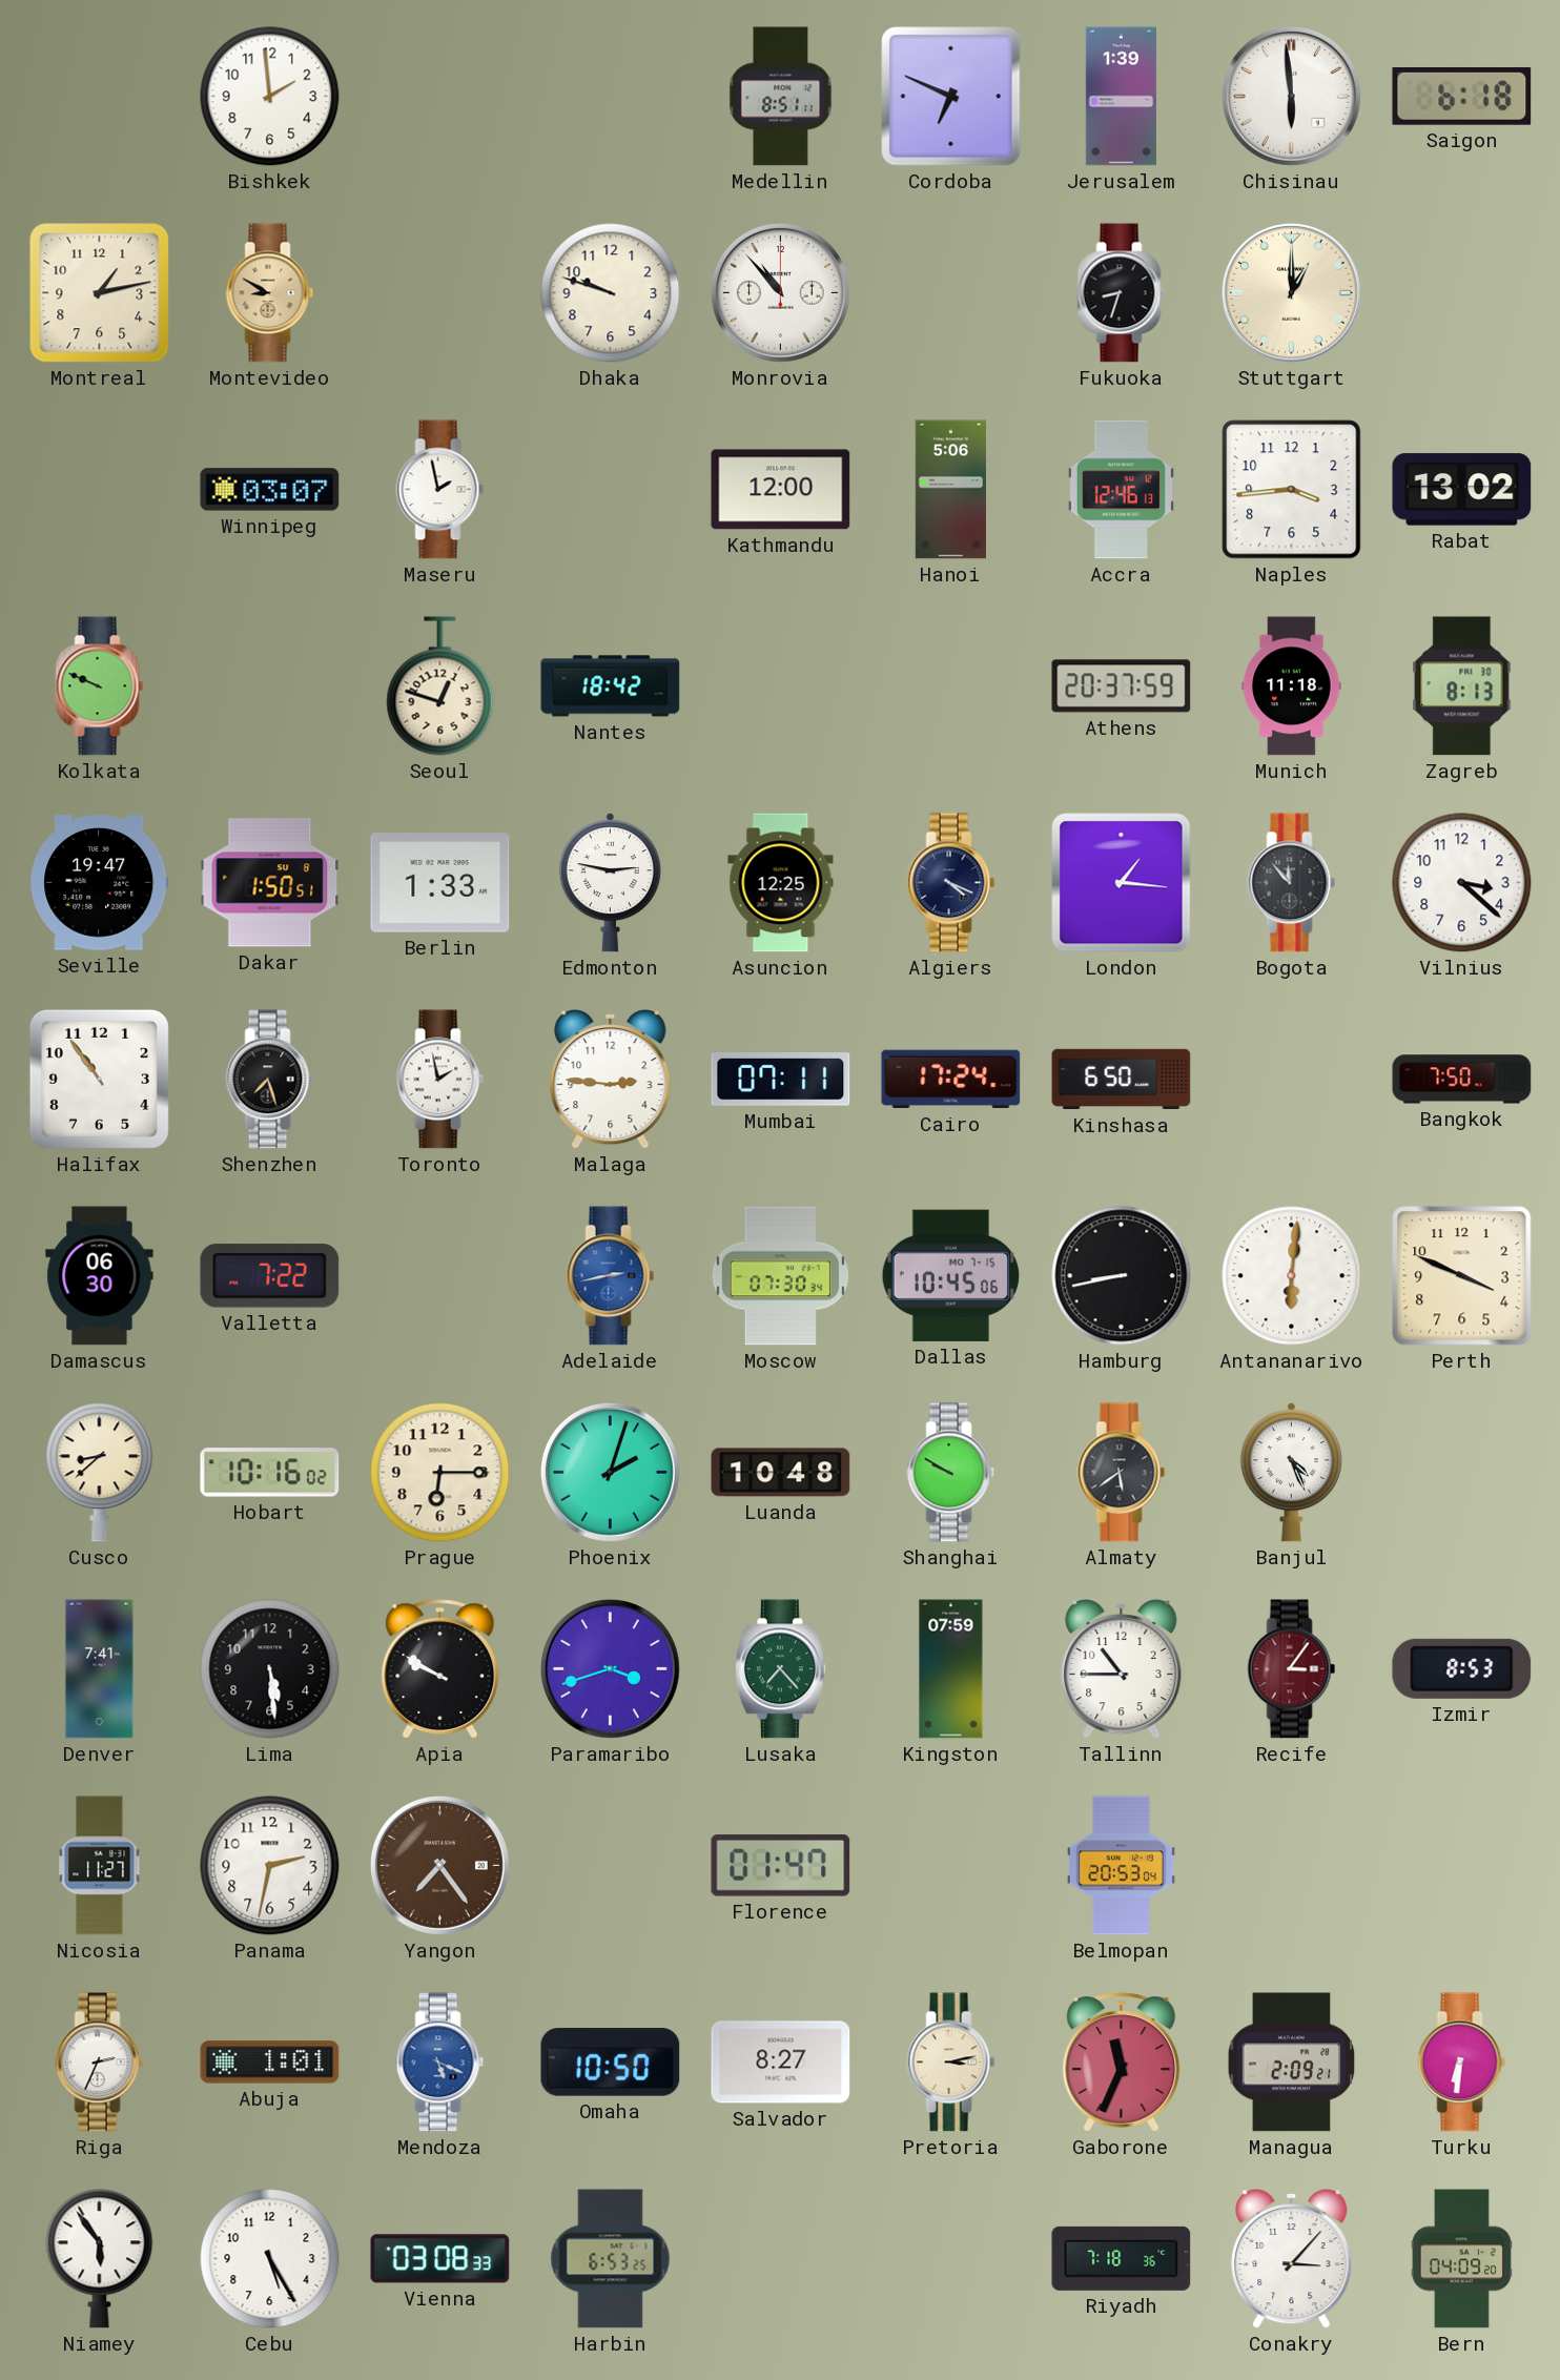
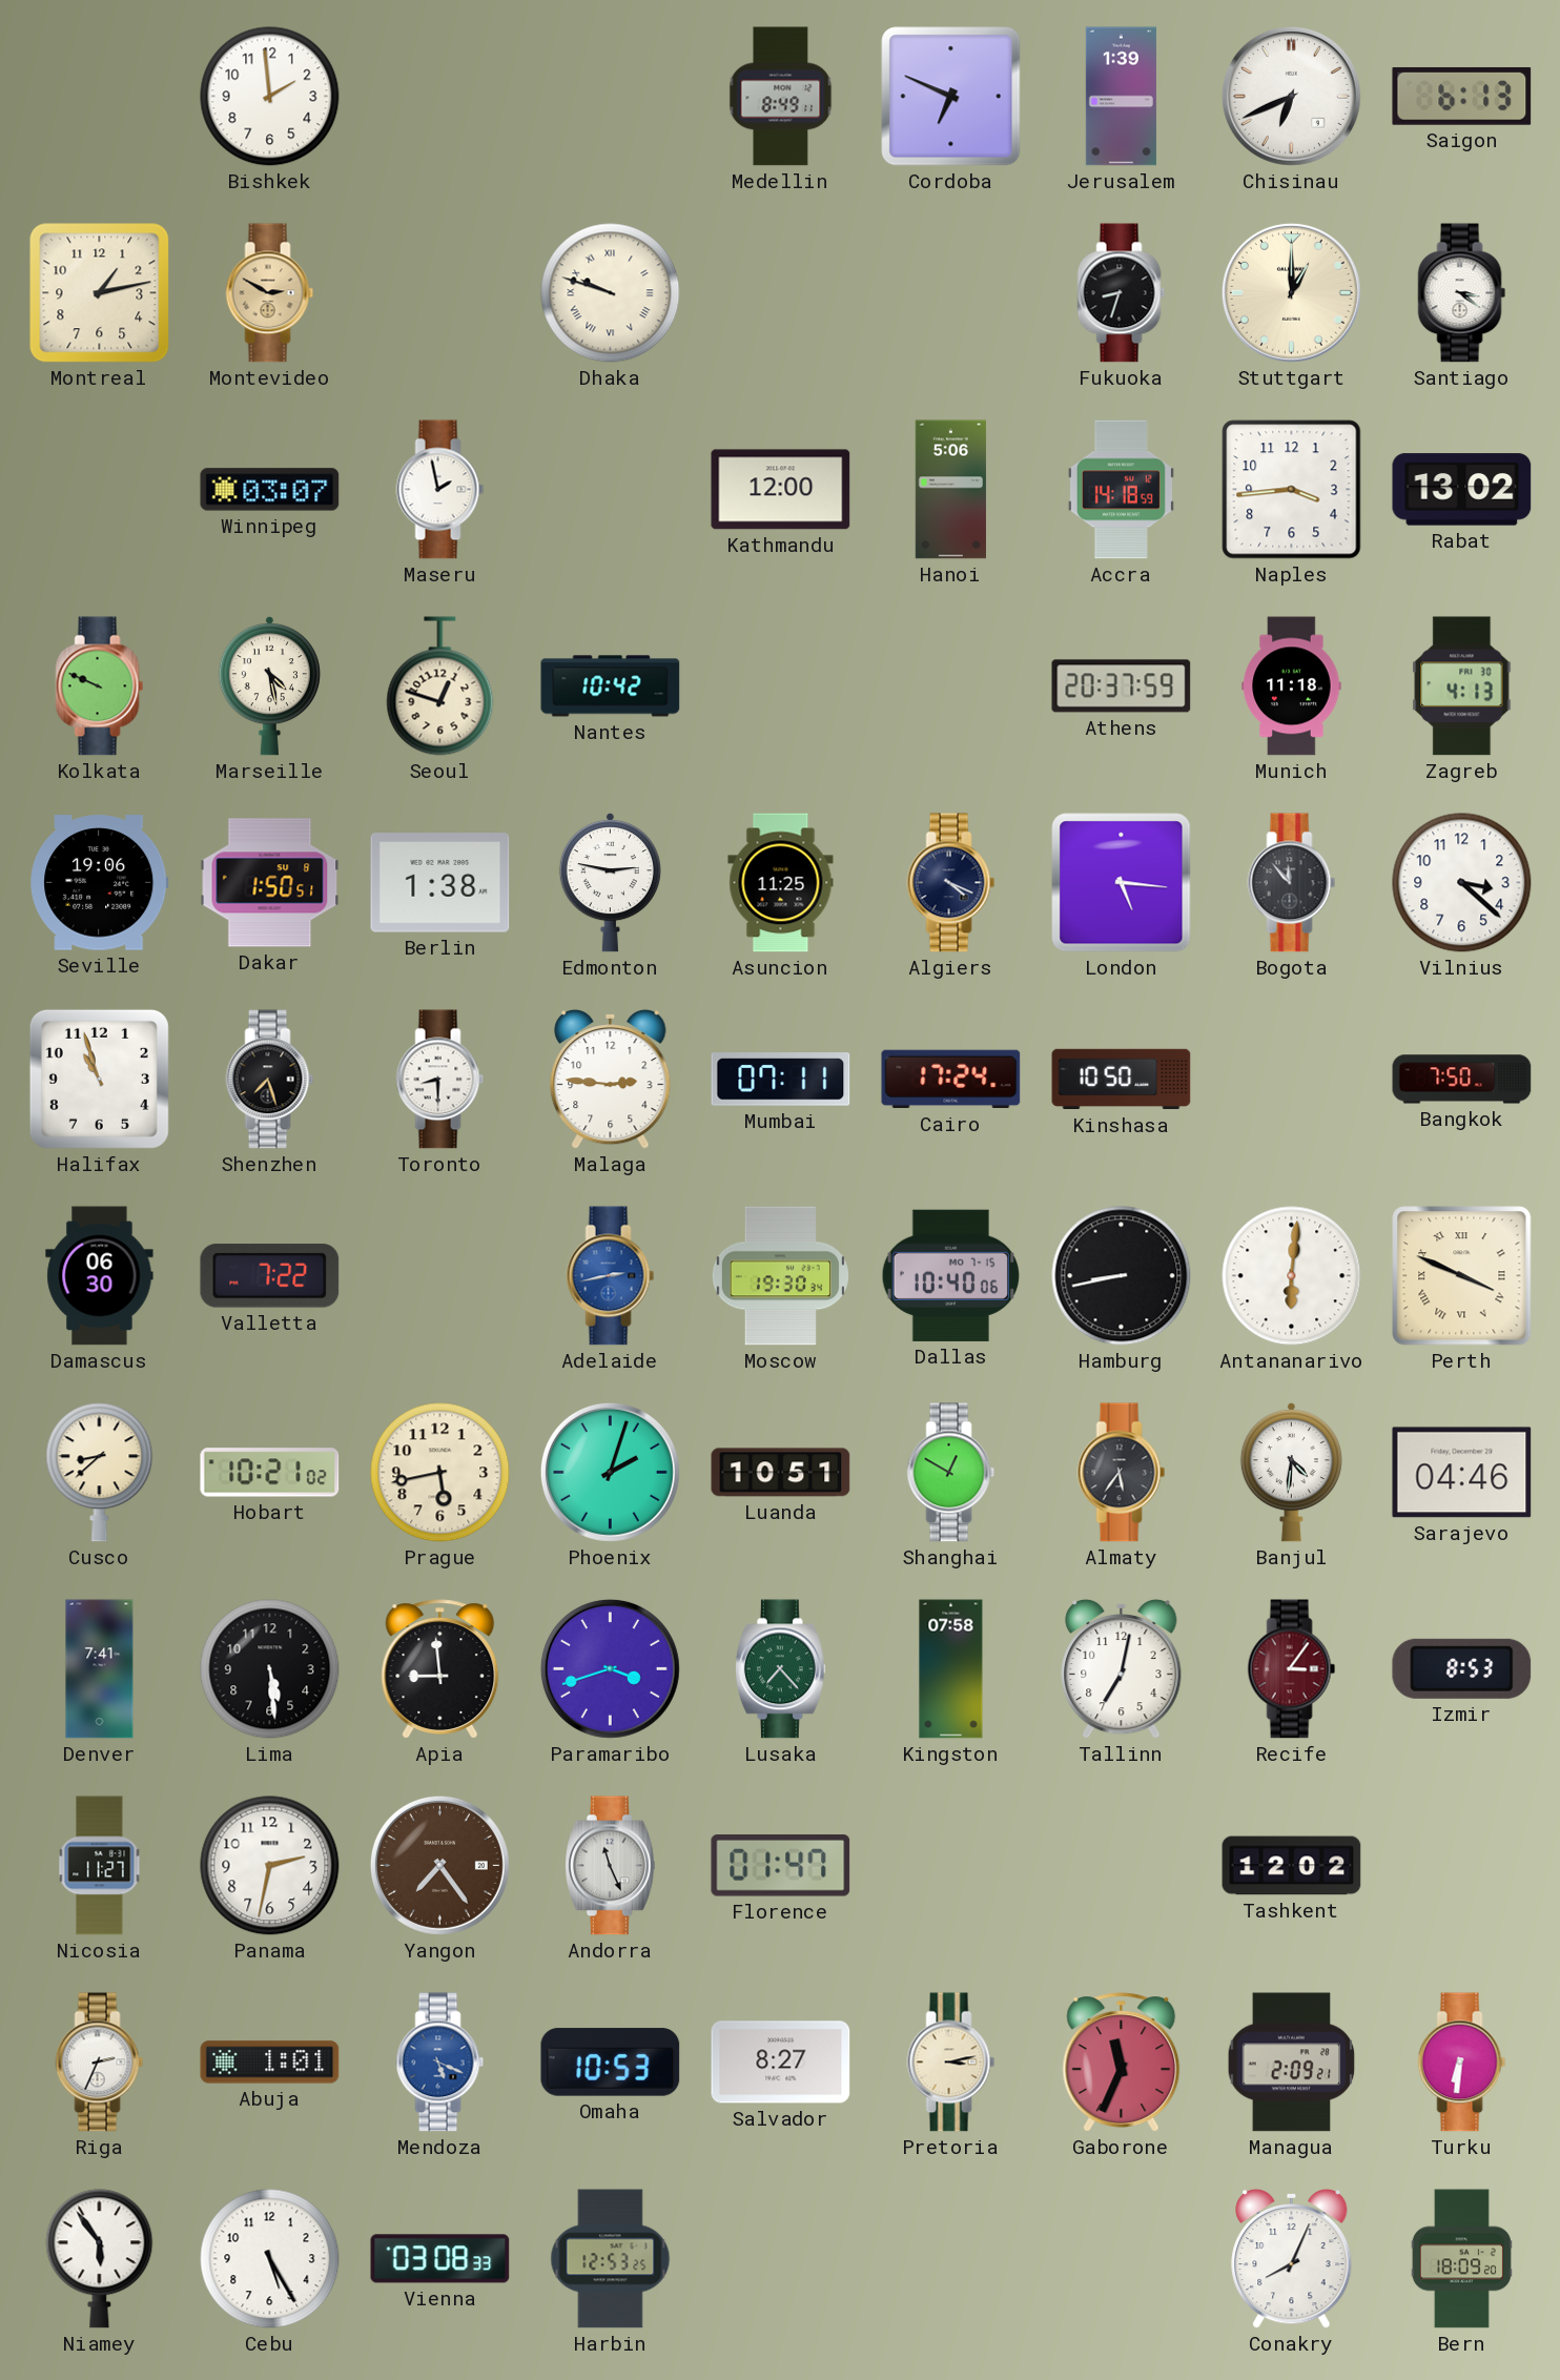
Medellin: 8:51 -> 8:49 (781, 97)
Chisinau: 5:59 -> 6:41 (1291, 96)
Saigon: 6:18 -> 6:13 (1462, 97)
Montevideo: 8:50 -> 2:50 (270, 293)
Dhaka numerals: Arabic -> Roman (611, 293)
Monrovia: 10:53 -> none (780, 292)
Santiago: none -> 3:21 (1462, 293)
Accra: 12:46 -> 14:18 (1121, 490)
Marseille: none -> 4:28 (269, 685)
Nantes: 18:42 -> 10:42 (611, 686)
Zagreb: 8:13 -> 4:13 (1462, 686)
Seville: 19:47 -> 19:06 (100, 883)
Berlin: 1:33 -> 1:38 (440, 883)
Asuncion: 12:25 -> 11:25 (781, 883)
London: 1:16 -> 5:16 (1122, 883)
Halifax: 10:54 -> 10:57 (99, 1079)
Toronto: 1:58 -> 8:30 (440, 1080)
Kinshasa: 6:50 -> 10:50 (1122, 1080)
Moscow: 07:30 -> 19:30 (780, 1276)
Dallas: 10:45 -> 10:40 (950, 1275)
Perth numerals: Arabic -> Roman (1462, 1276)
Hobart: 10:16 -> 10:21 (270, 1473)
Prague: 6:15 -> 5:43 (440, 1473)
Luanda: 10:48 -> 10:51 (781, 1473)
Shanghai: 9:50 -> 12:50 (951, 1473)
Almaty: 5:39 -> 5:36 (1122, 1473)
Banjul: 4:26 -> 4:31 (1291, 1472)
Sarajevo: none -> 04:46 (1462, 1473)
Apia: 9:50 -> 8:59 (440, 1669)
Kingston: 07:59 -> 07:58 (951, 1669)
Tallinn: 10:45 -> 7:02 (1122, 1668)
Andorra: none -> 11:26 (610, 1866)
Belmopan: 20:53 -> none (1121, 1866)
Tashkent: none -> 12:02 (1292, 1866)
Omaha: 10:50 -> 10:53 (611, 2063)
Harbin: 6:53 -> 12:53 (611, 2259)
Riyadh: 7:18 -> none (1122, 2258)
Conakry: 3:07 -> 8:04 (1292, 2258)
Bern: 04:09 -> 18:09 (1461, 2259)
